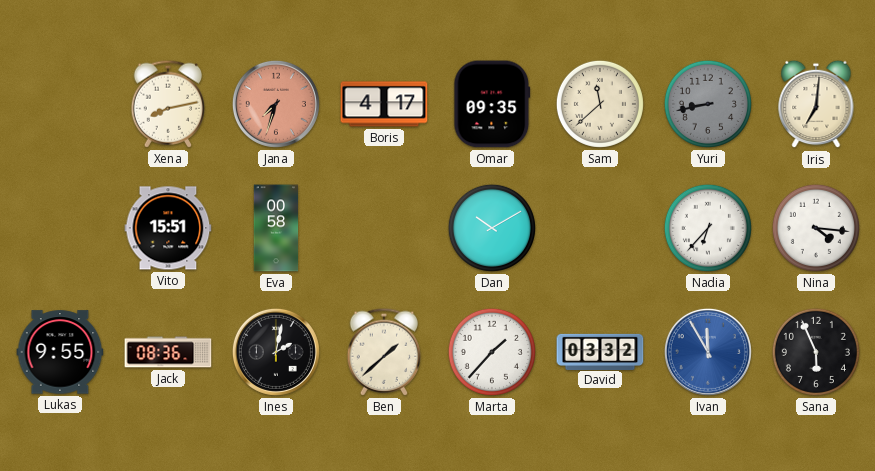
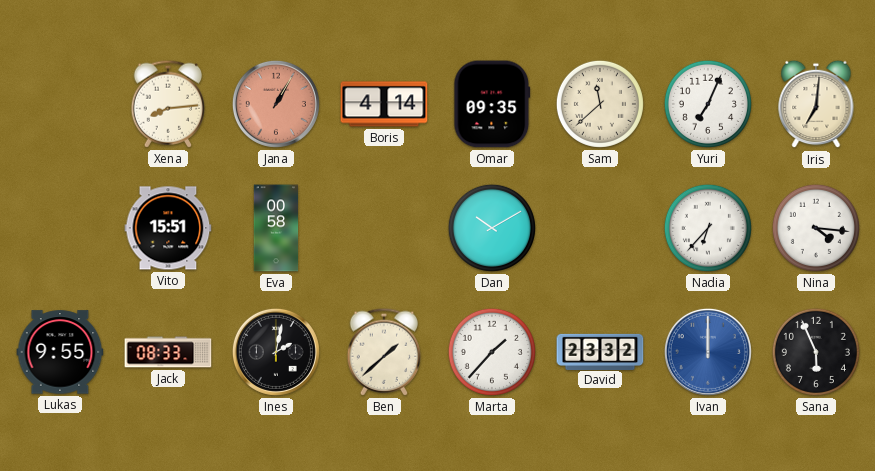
Xena: 8:13 -> 8:14 (168, 104)
Jana: 7:33 -> 1:05 (276, 104)
Boris: 4:17 -> 4:14 (384, 104)
Yuri: 8:43 -> 7:04 (708, 104)
Yuri dial: grey -> white (708, 104)
Jack: 08:36 -> 08:33 (168, 352)
David: 03:32 -> 23:32 (600, 351)
Ivan: 11:55 -> 12:00 (708, 352)
